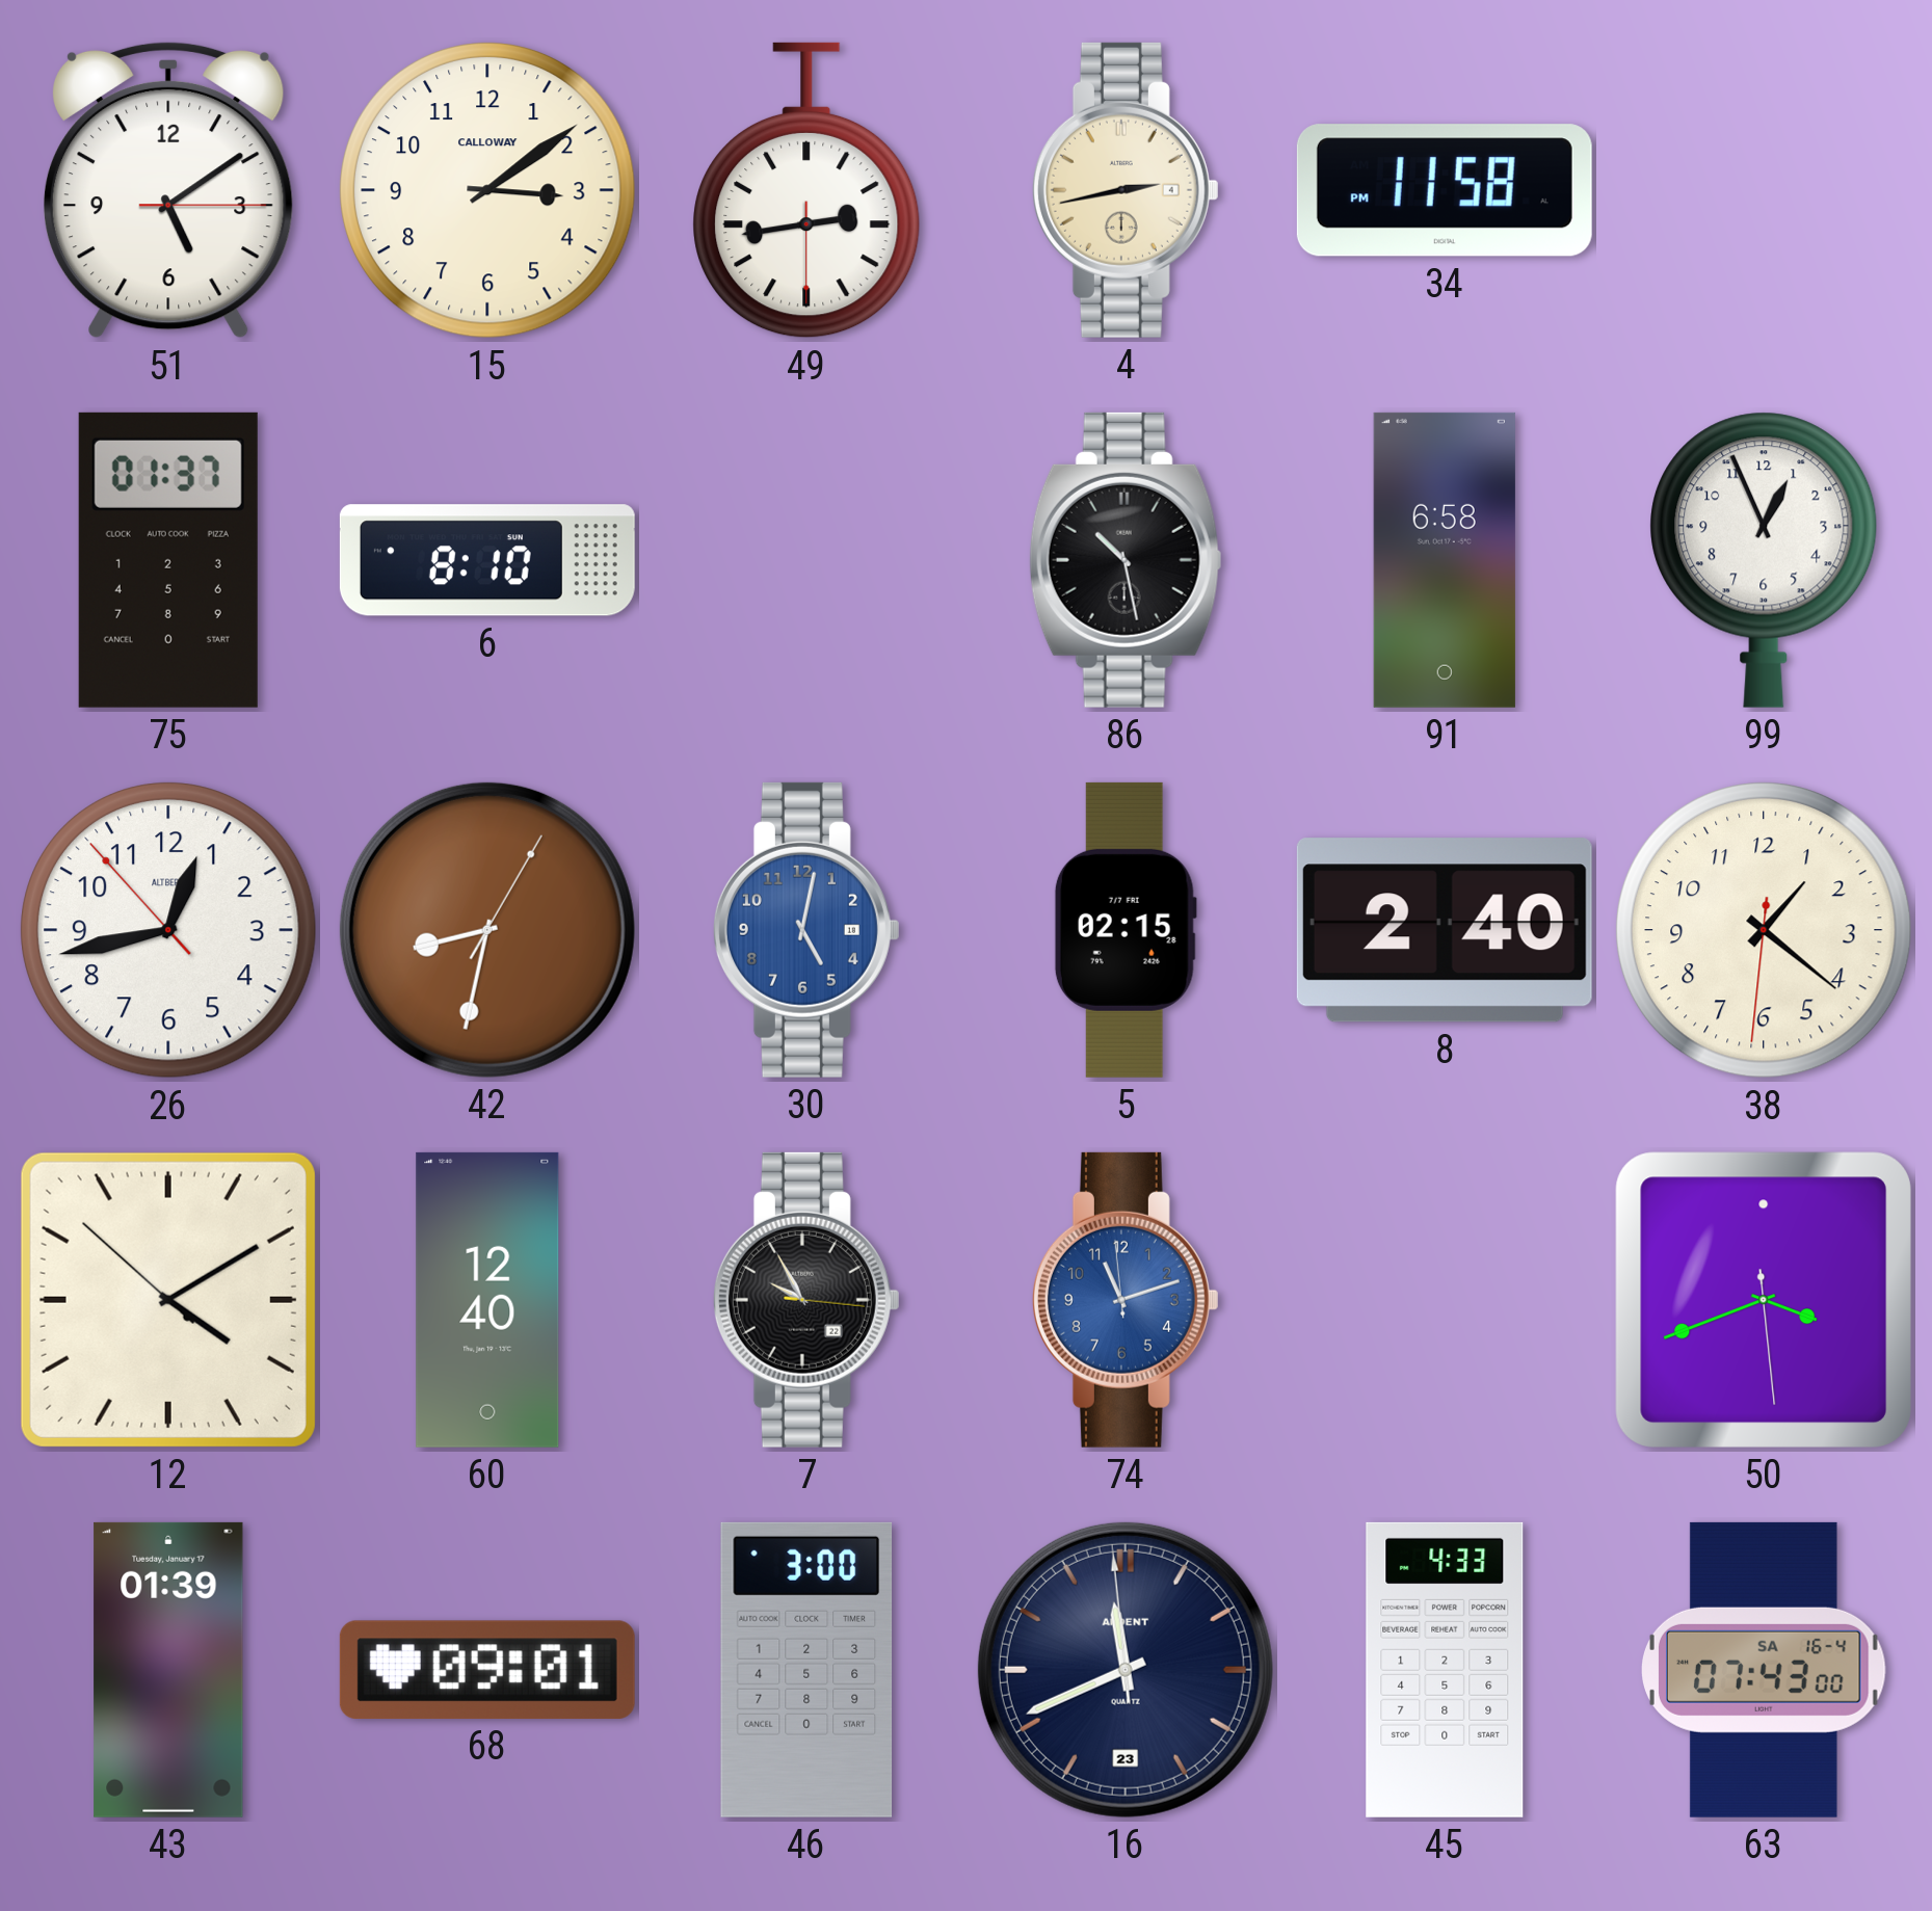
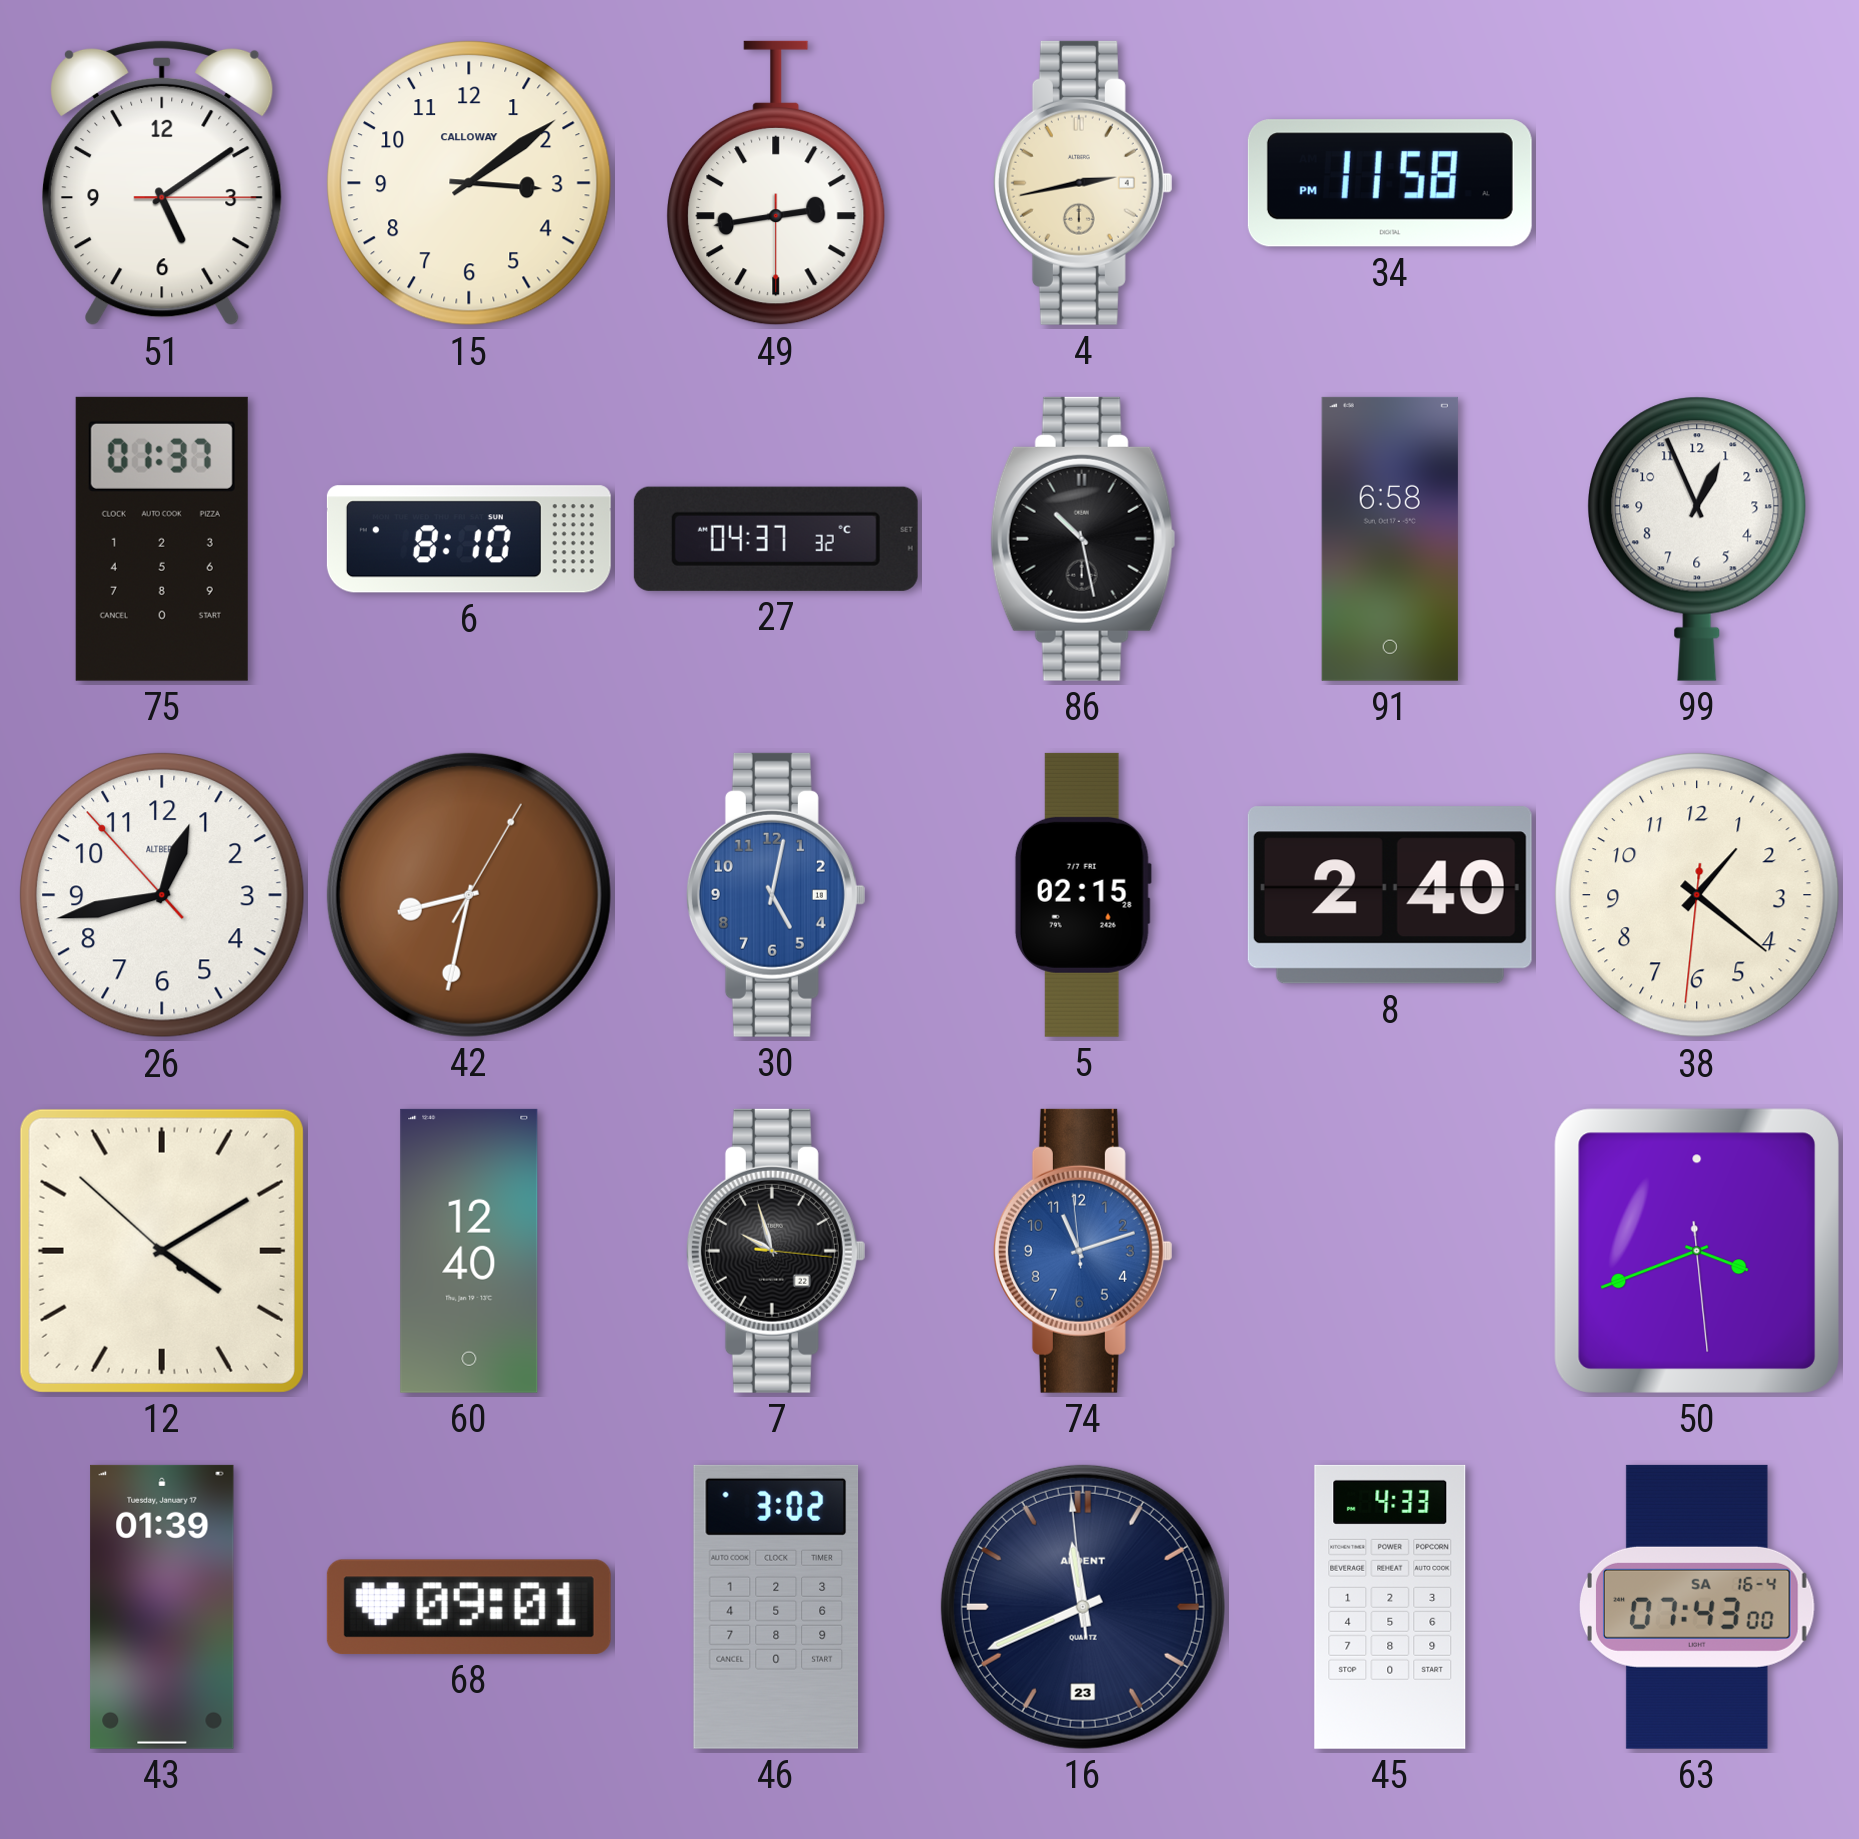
27: none -> 04:37 (776, 539)
7: 9:55 -> 9:57 (776, 1251)
46: 3:00 -> 3:02 (776, 1607)
